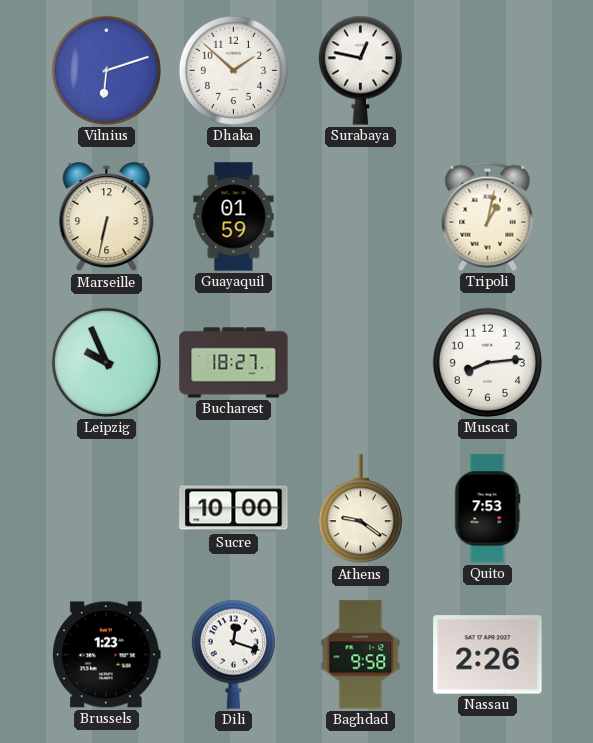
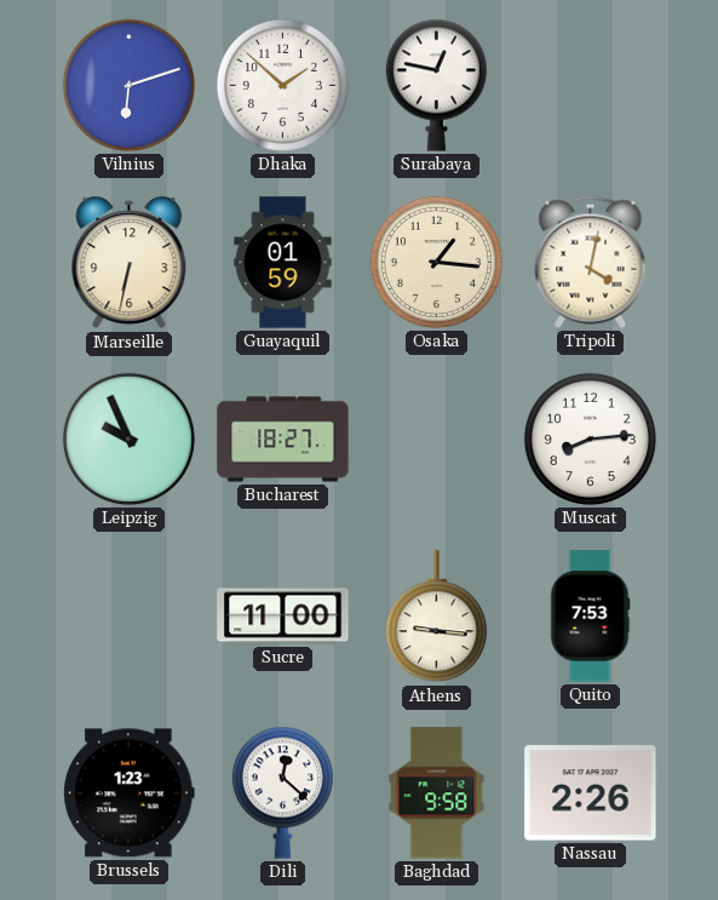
Osaka: none -> 1:16 (436, 262)
Tripoli: 1:02 -> 4:02 (591, 262)
Sucre: 10:00 -> 11:00 (283, 617)
Athens: 9:21 -> 9:16 (436, 617)
Dili: 12:18 -> 12:22 (282, 792)
